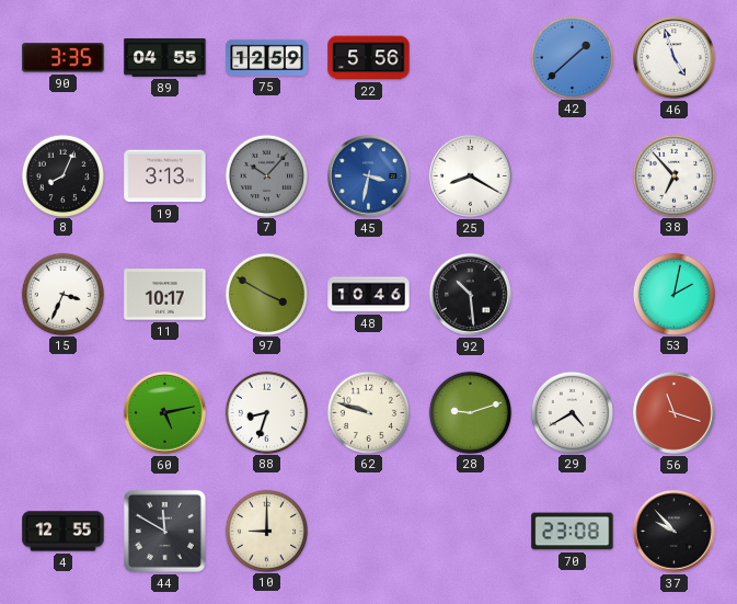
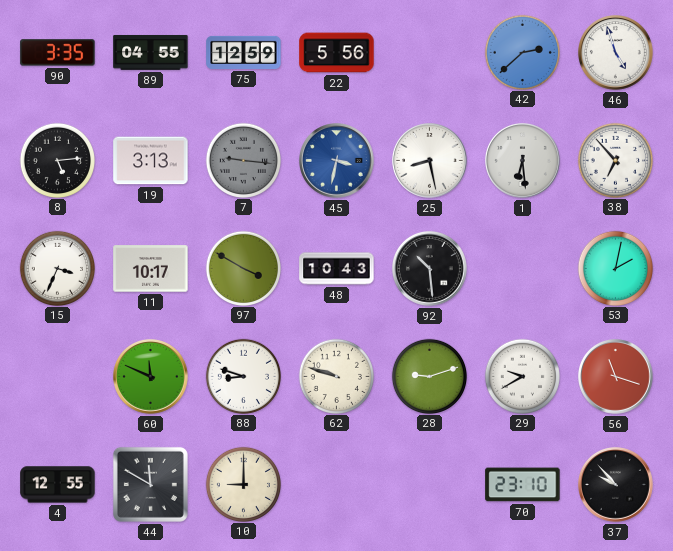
42: 1:38 -> 2:38 (522, 52)
8: 8:04 -> 5:14 (57, 160)
7: 10:07 -> 9:16 (243, 160)
25: 8:20 -> 8:28 (430, 161)
1: none -> 6:29 (523, 161)
48: 10:46 -> 10:43 (337, 269)
60: 5:13 -> 11:49 (151, 377)
88: 8:33 -> 8:48 (243, 376)
29: 4:40 -> 9:40 (522, 376)
70: 23:08 -> 23:10 (523, 485)
